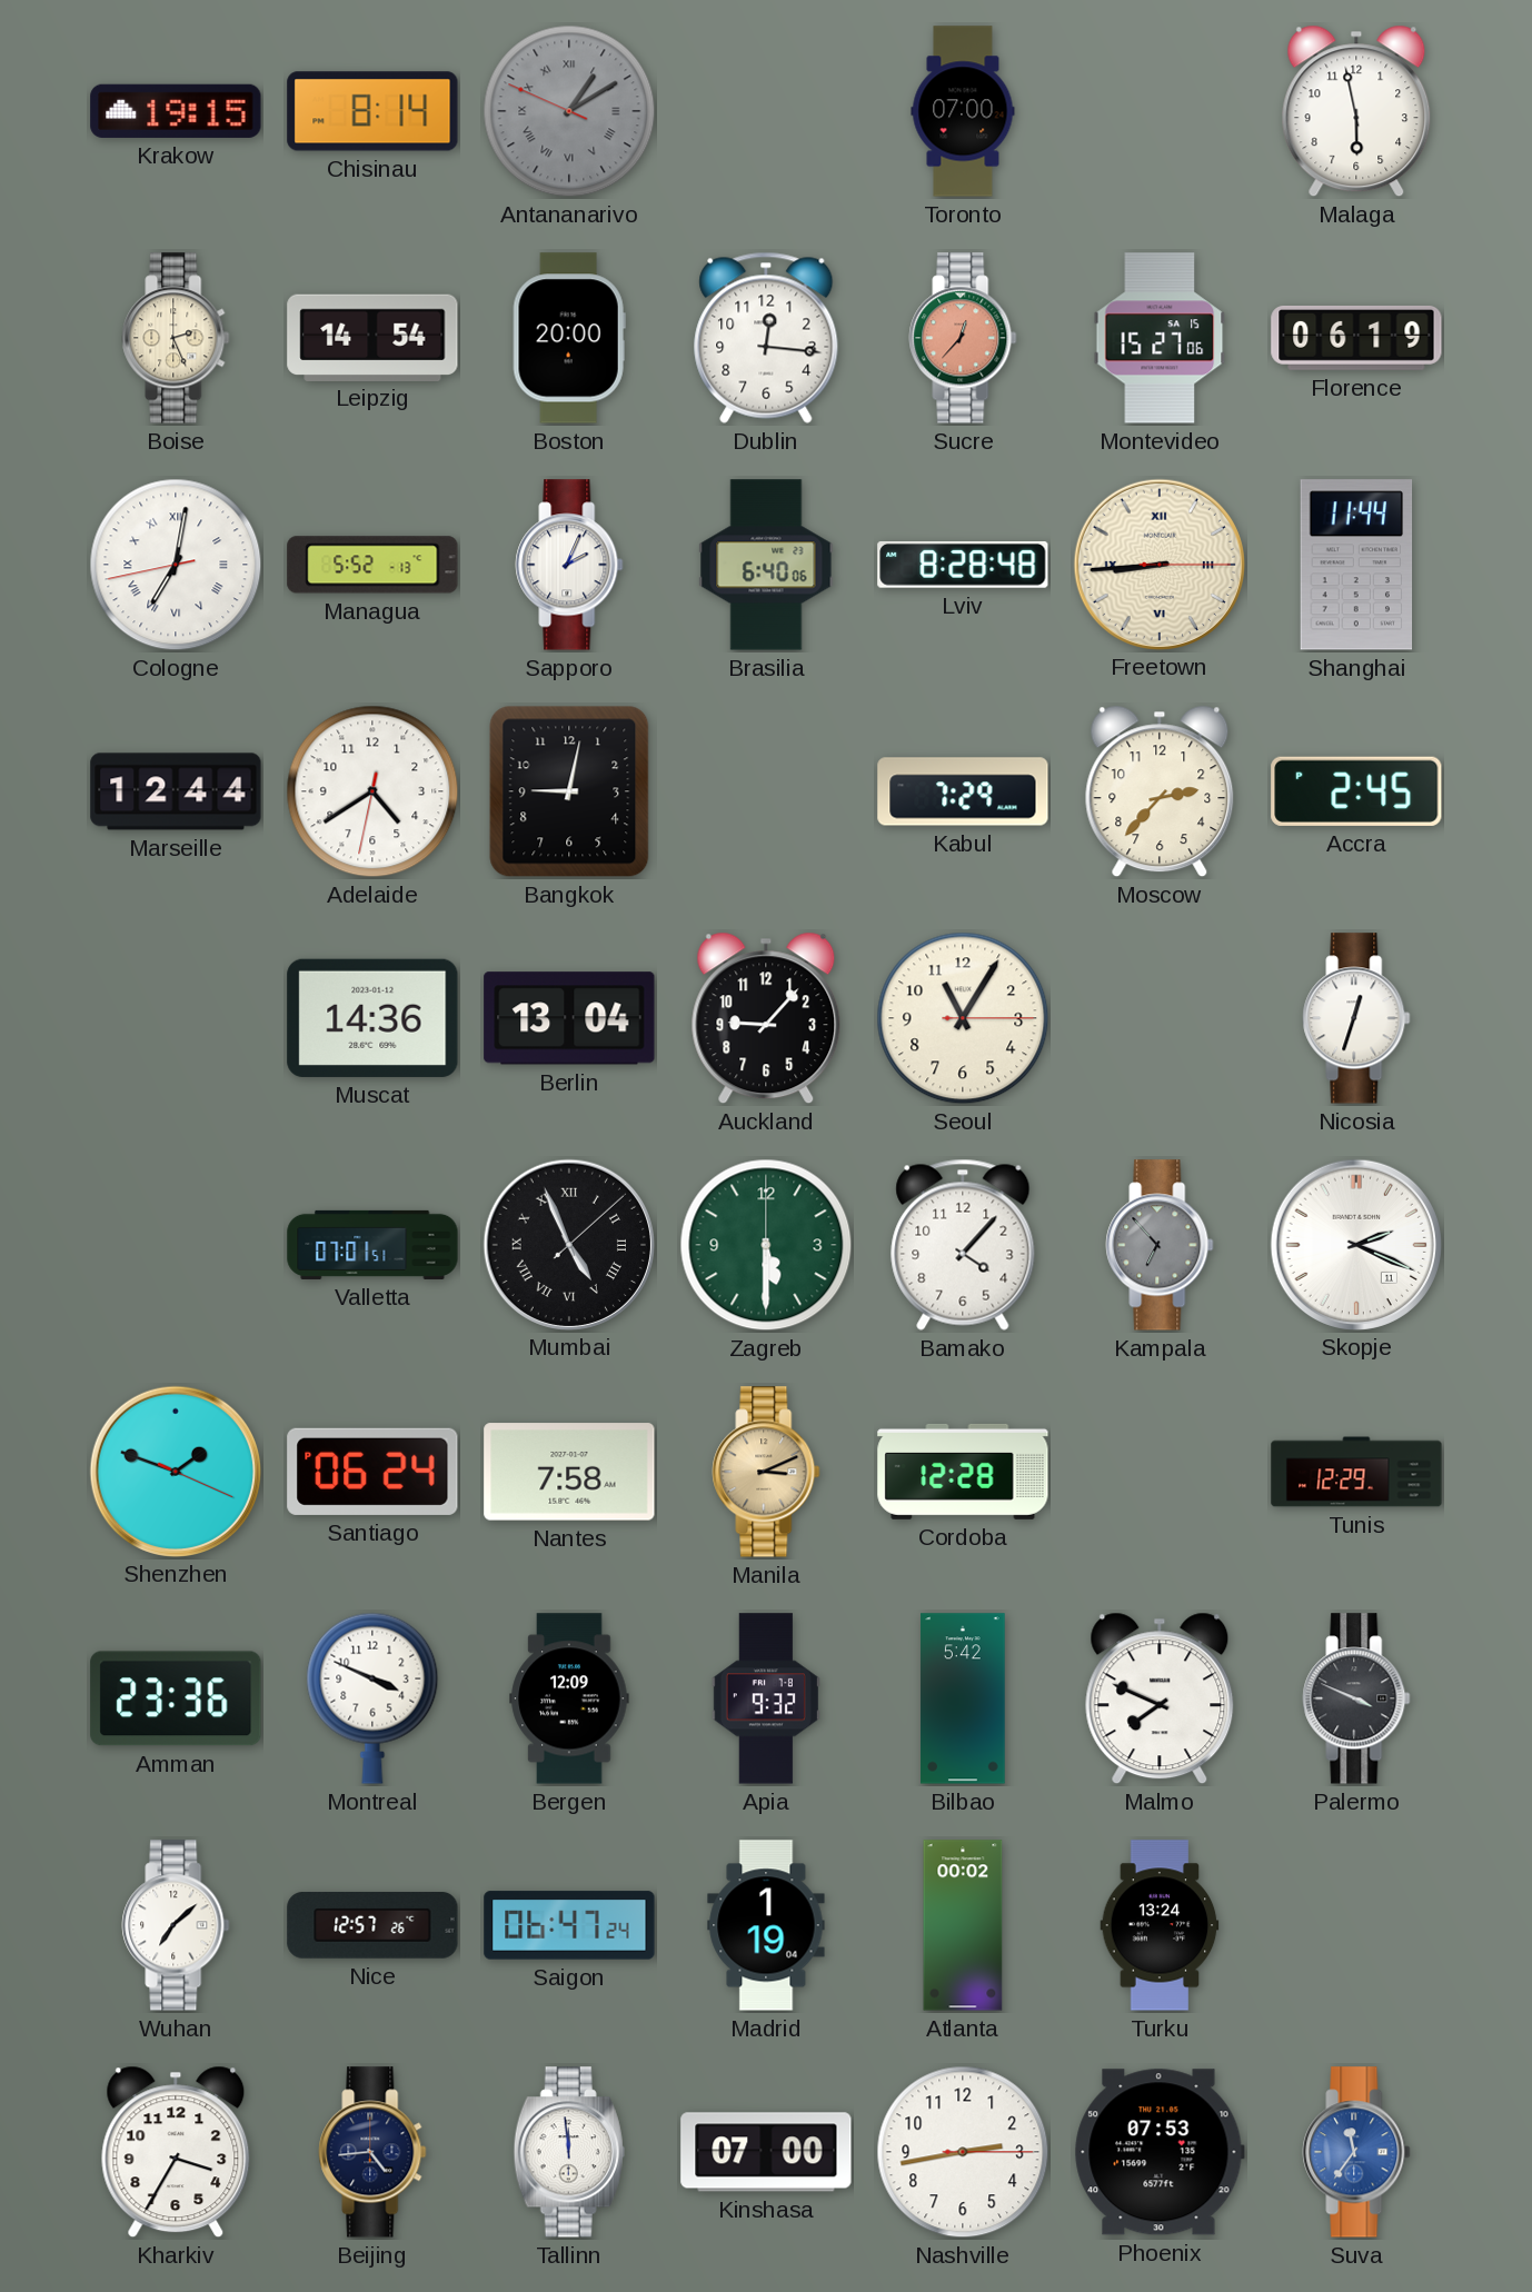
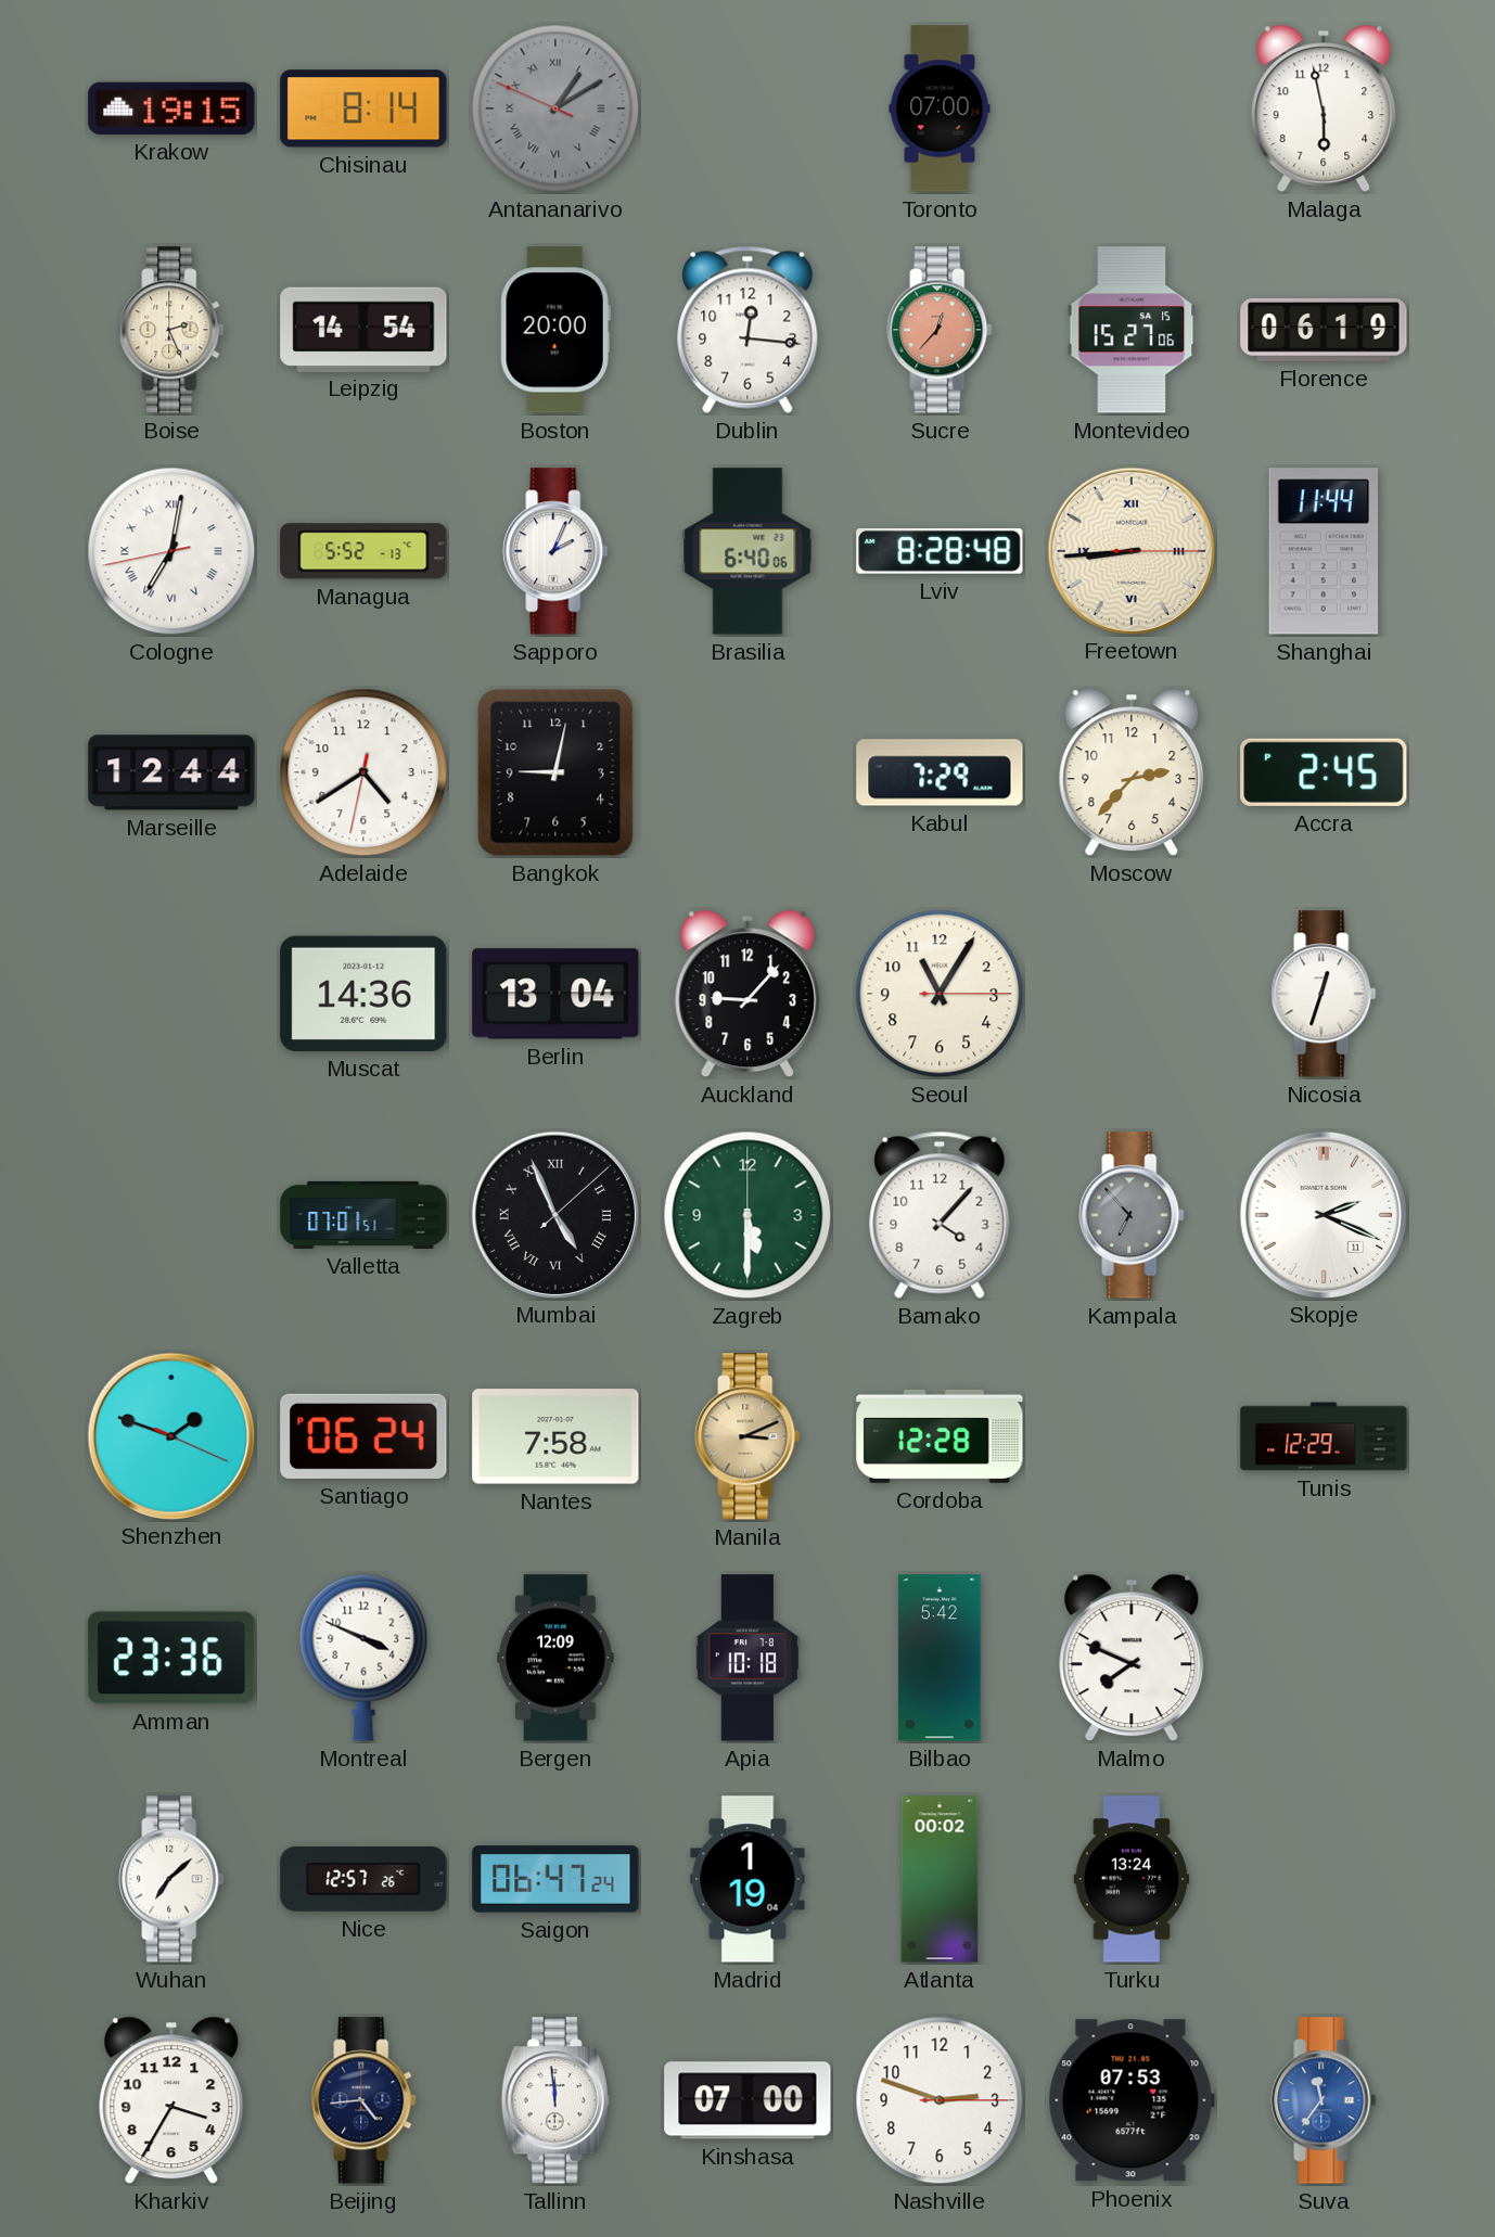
Apia: 9:32 -> 10:18 (748, 1658)
Palermo: 3:49 -> none (1356, 1698)
Nashville: 2:43 -> 2:48 (940, 2100)
